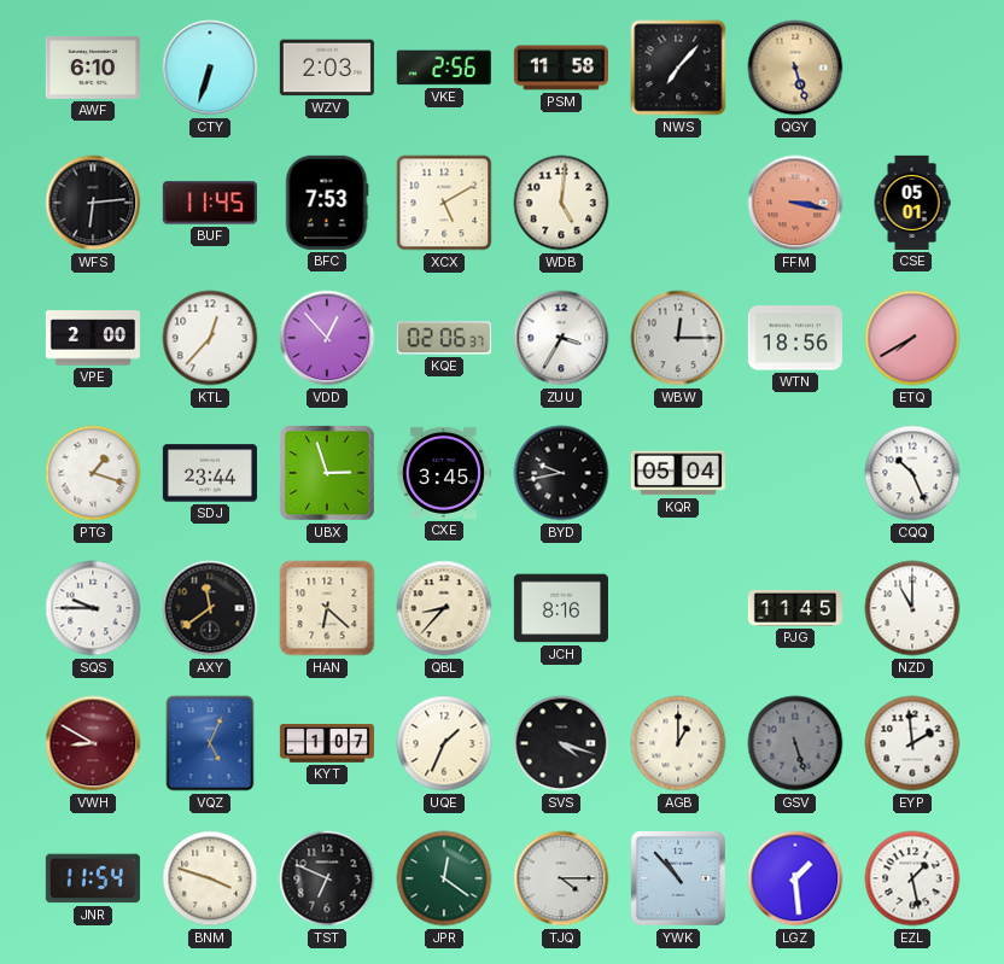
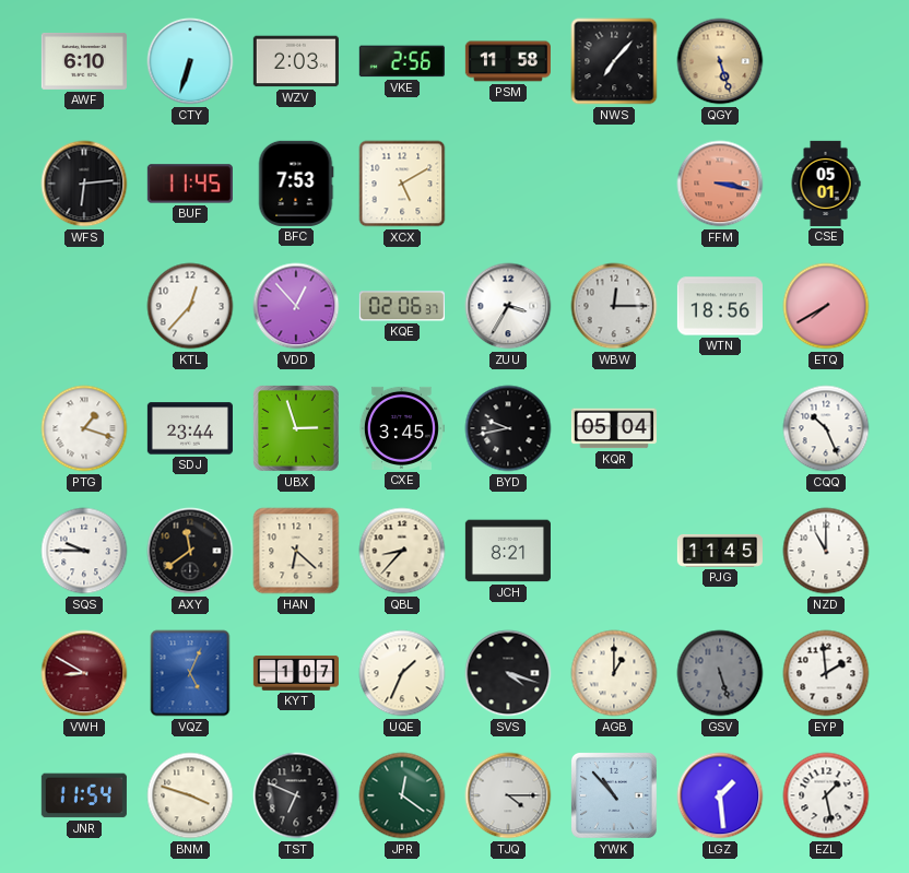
WDB: 5:01 -> none (561, 203)
VPE: 2:00 -> none (93, 338)
JCH: 8:16 -> 8:21 (508, 551)
